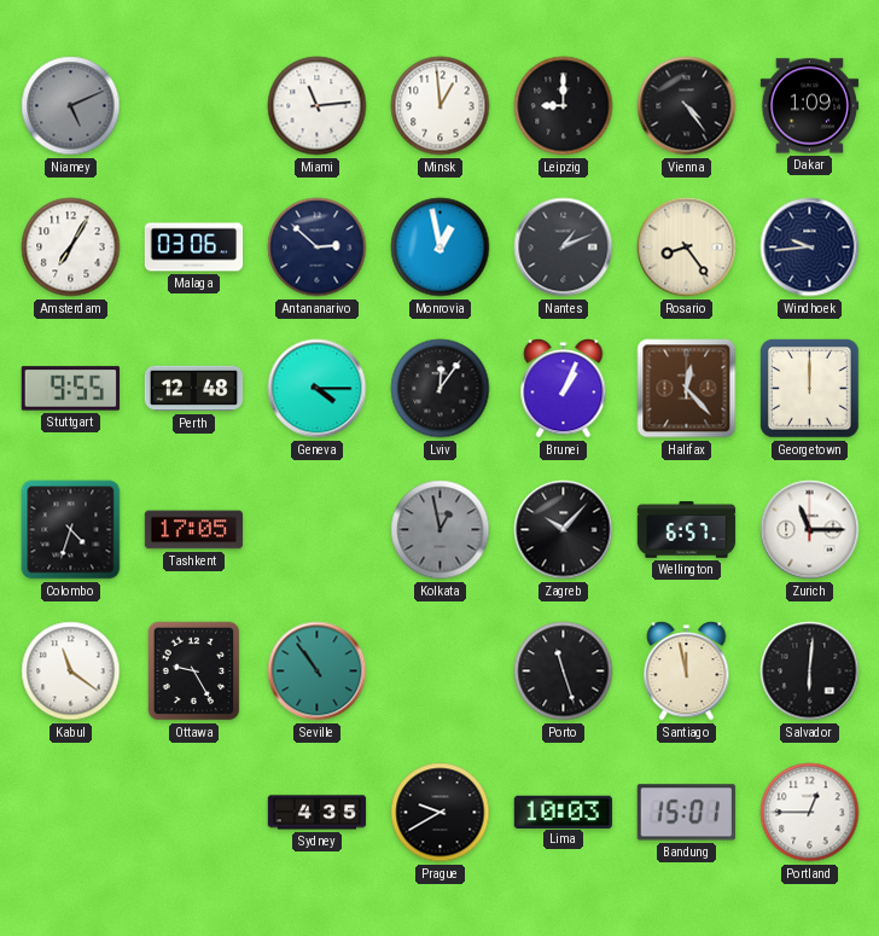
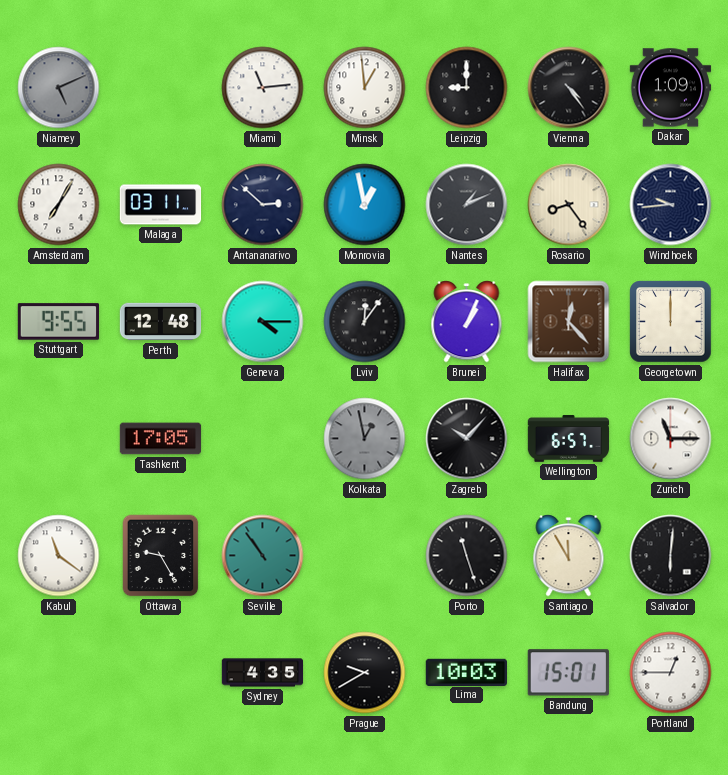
Malaga: 03:06 -> 03:11 (161, 205)
Colombo: 4:33 -> none (71, 530)
Santiago: 11:58 -> 11:55 (569, 556)
